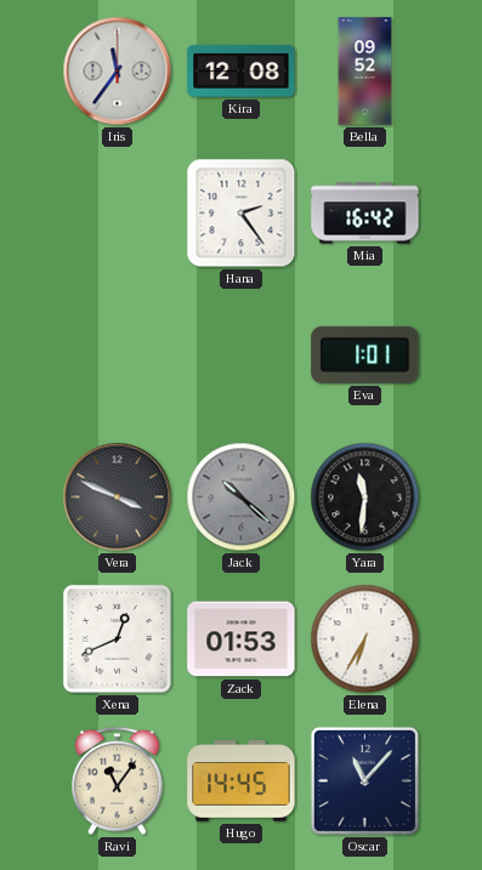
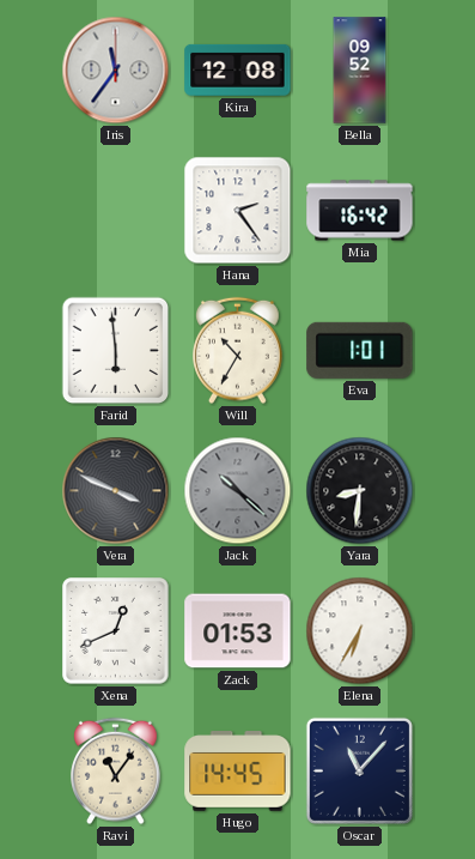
Farid: none -> 5:59 (116, 351)
Will: none -> 10:35 (238, 351)
Yara: 11:31 -> 8:31 (360, 491)
